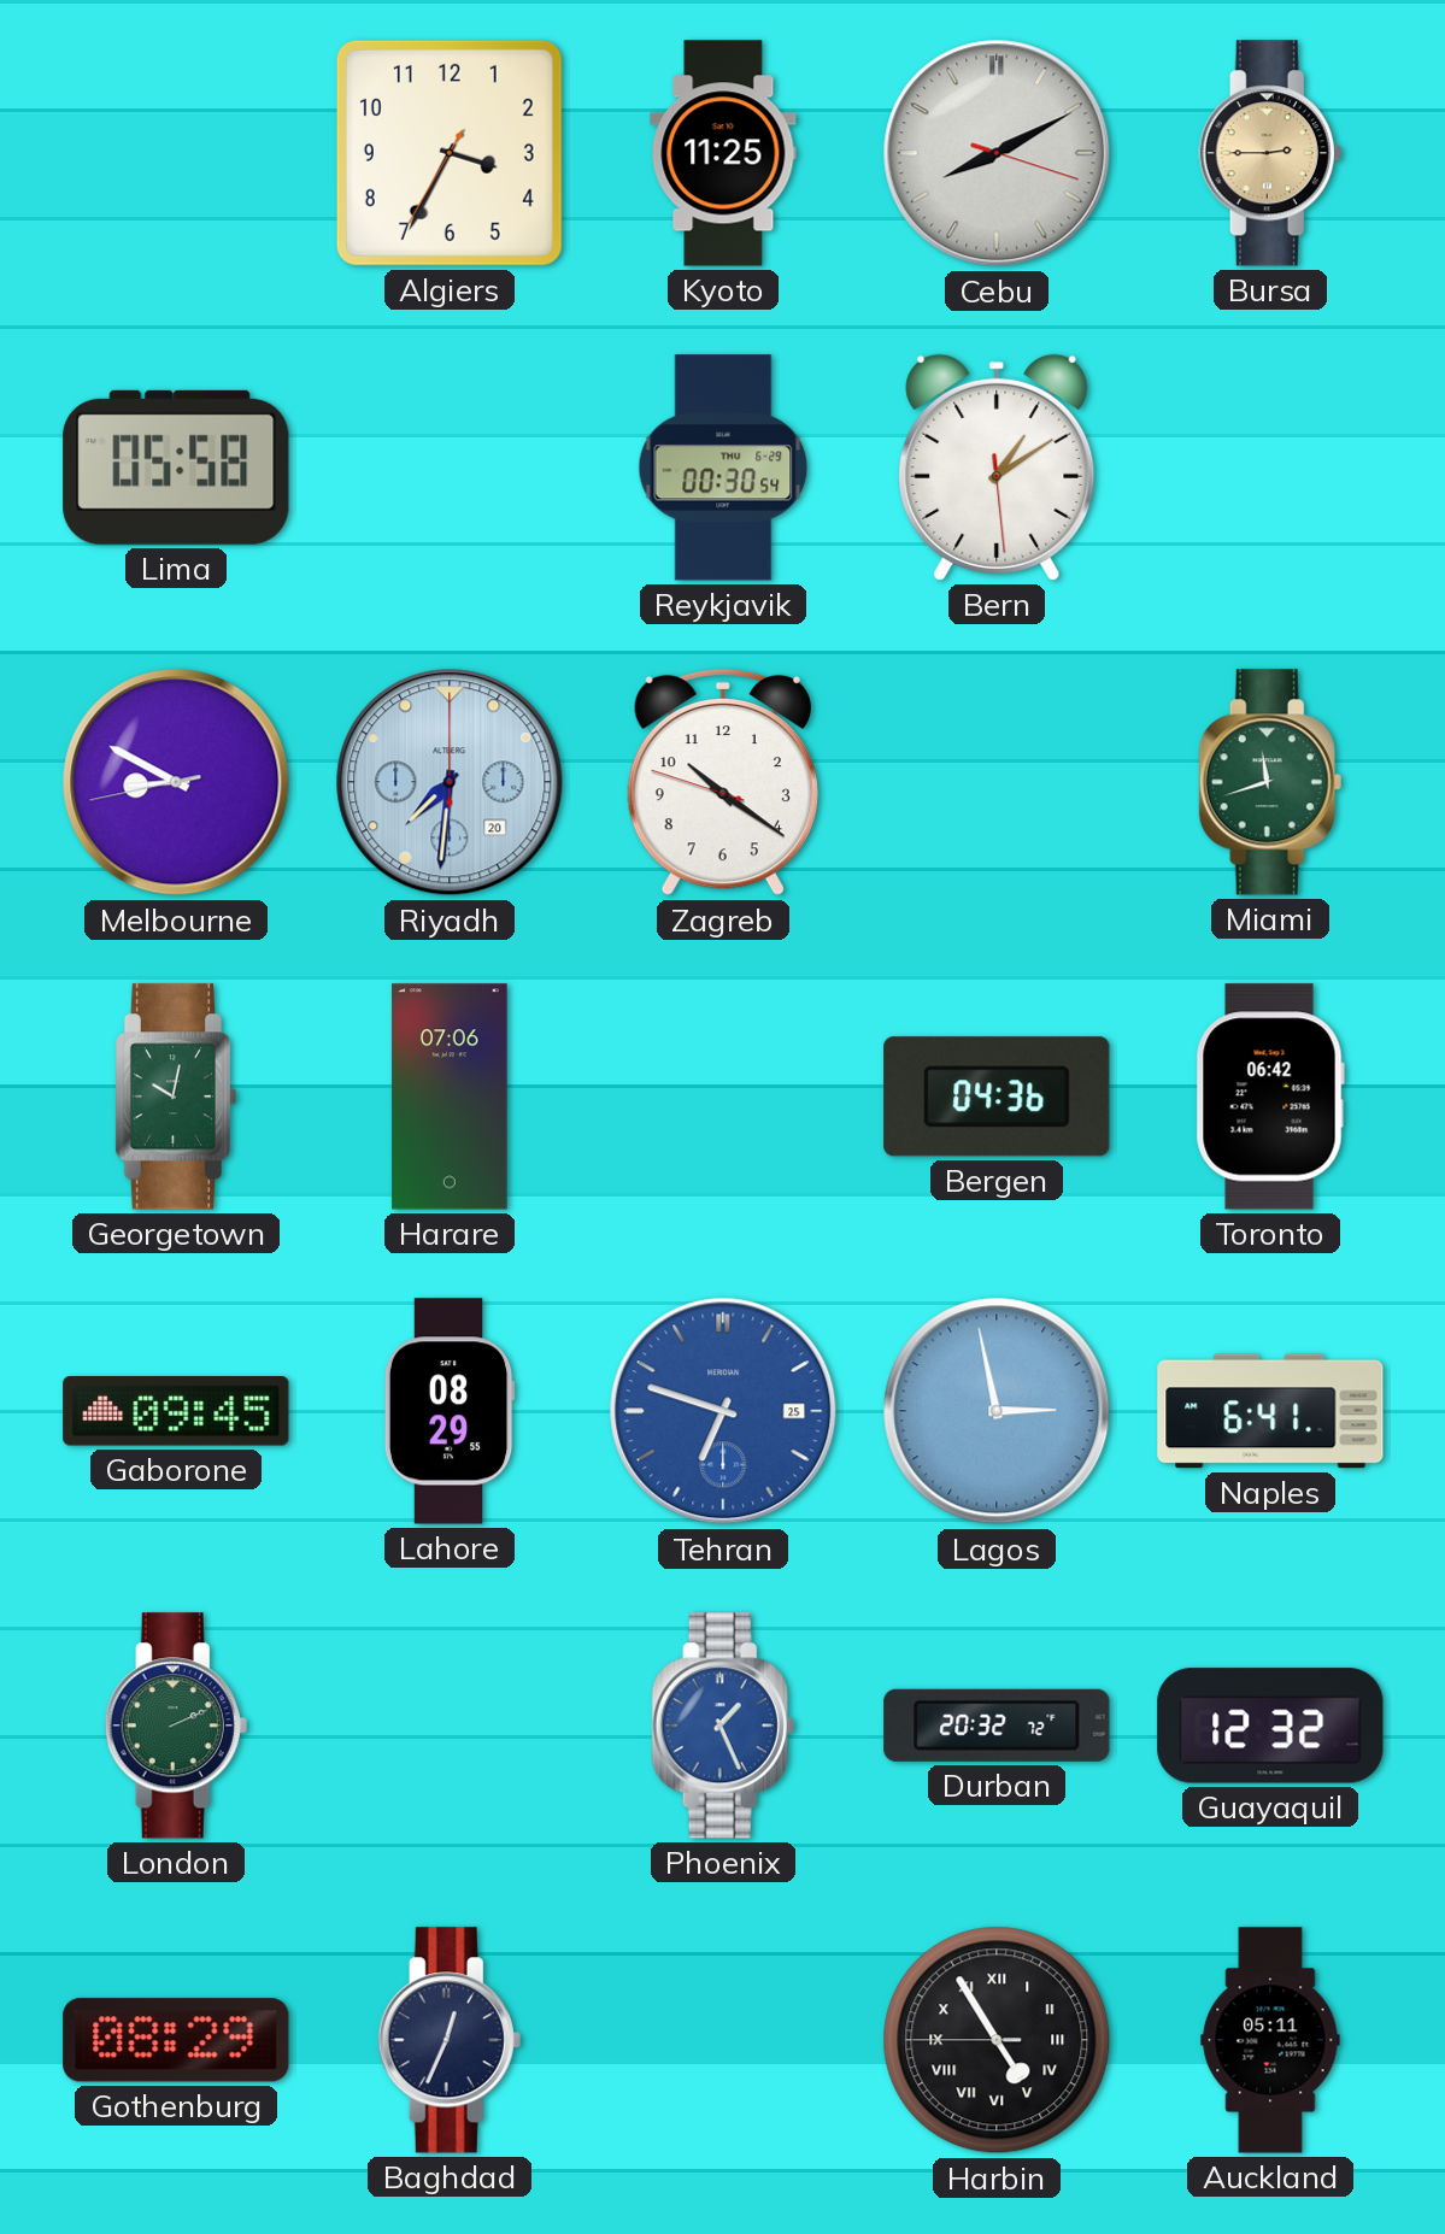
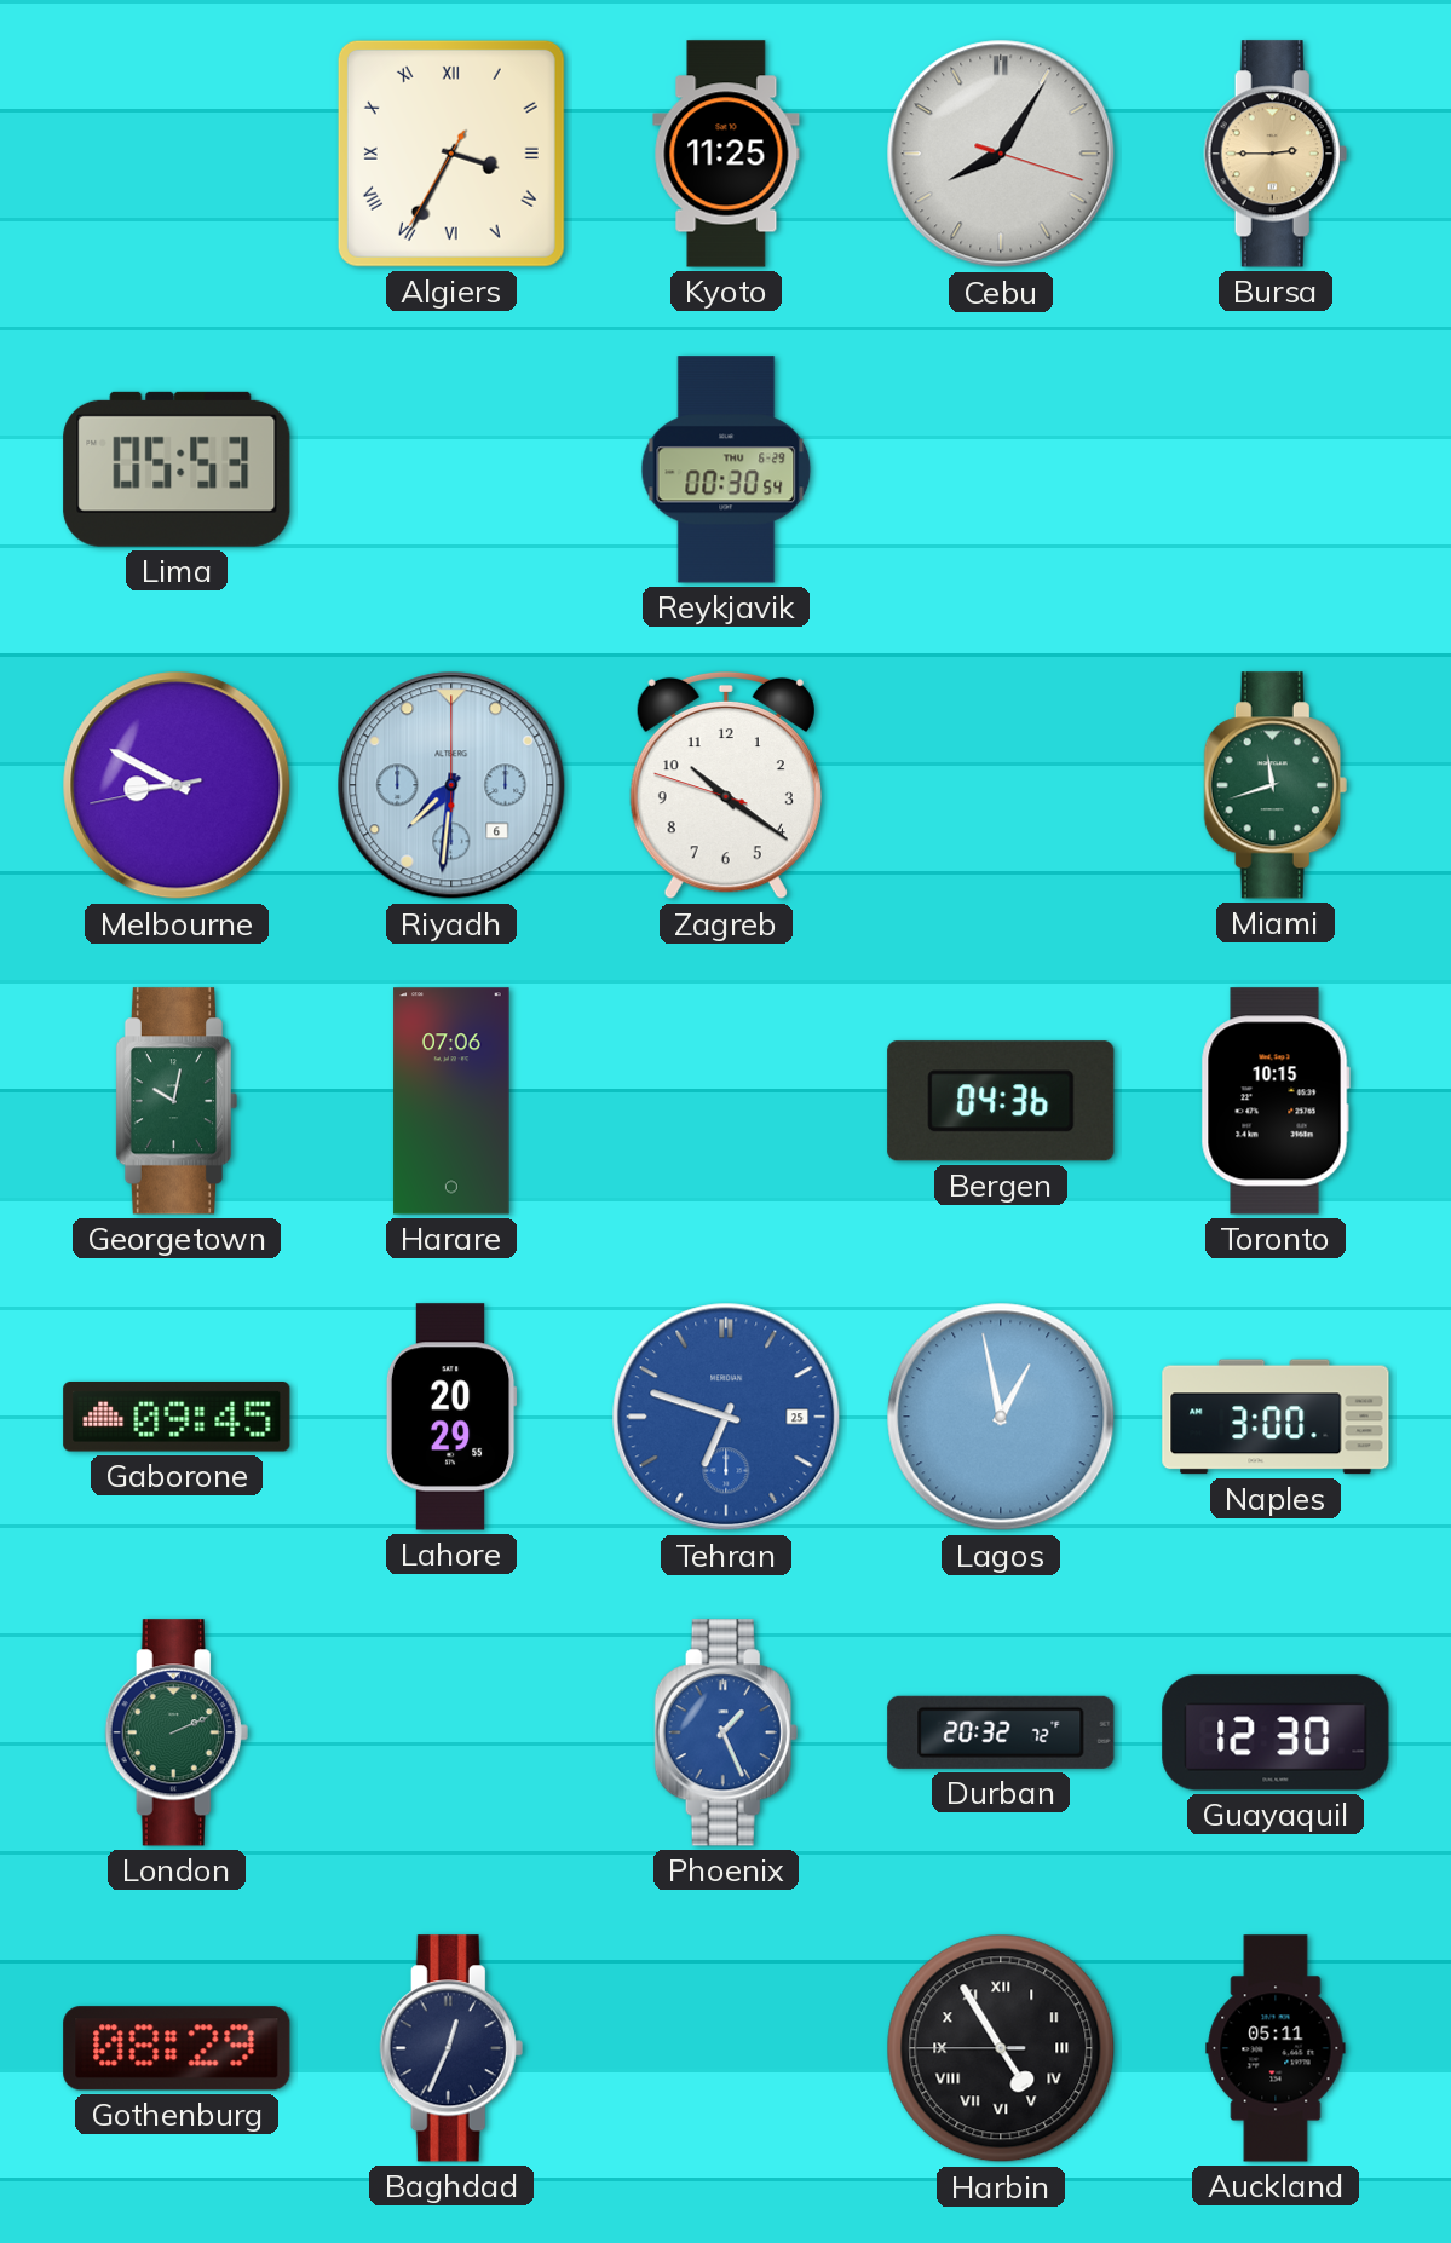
Algiers numerals: Arabic -> Roman (451, 154)
Cebu: 8:10 -> 8:05 (1001, 154)
Lima: 05:58 -> 05:53 (177, 469)
Bern: 1:09 -> none (997, 468)
Riyadh date: 20 -> 6 (451, 785)
Toronto: 06:42 -> 10:15 (1276, 1101)
Lahore: 08:29 -> 20:29 (451, 1417)
Lagos: 2:58 -> 12:58 (1001, 1417)
Naples: 6:41 -> 3:00 (1276, 1417)
Guayaquil: 12:32 -> 12:30 (1276, 1732)
